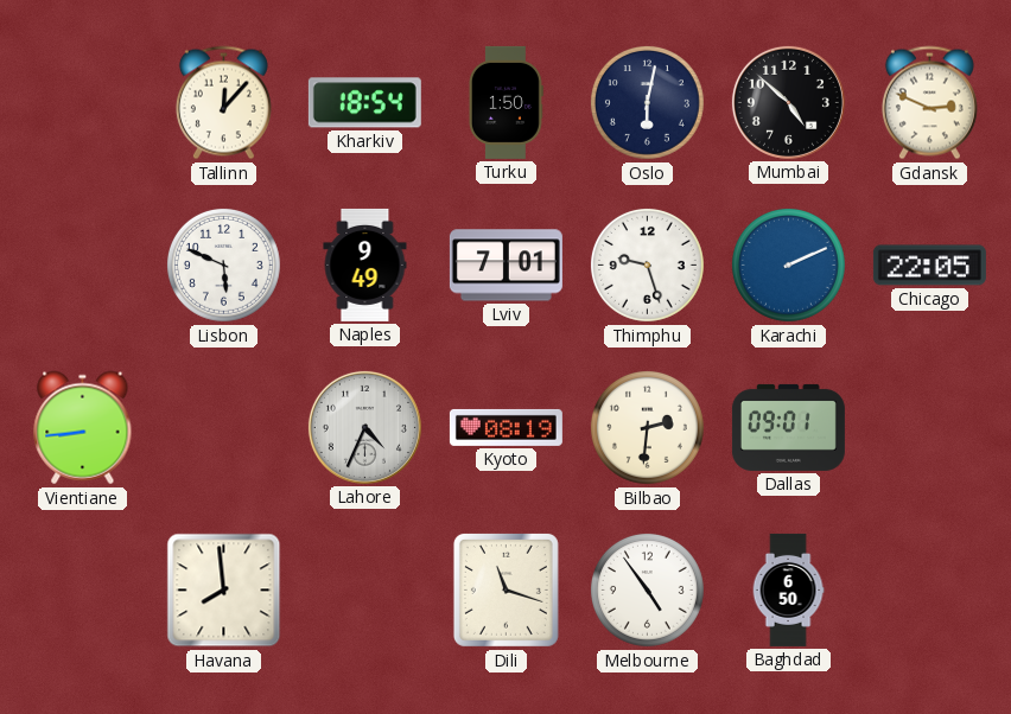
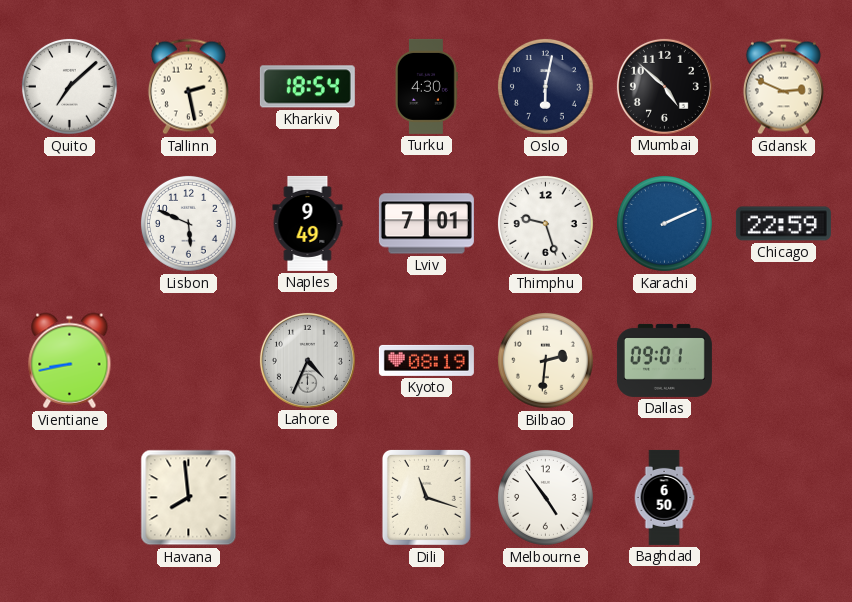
Quito: none -> 7:08 (69, 86)
Tallinn: 12:07 -> 2:28 (188, 87)
Turku: 1:50 -> 4:30 (426, 86)
Chicago: 22:05 -> 22:59 (783, 224)
Vientiane: 8:44 -> 8:43 (70, 361)
